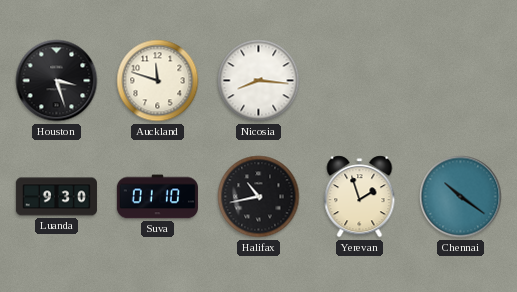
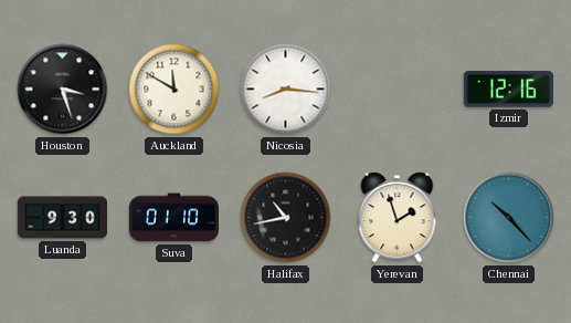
Auckland: 11:48 -> 11:50 (175, 90)
Izmir: none -> 12:16 (508, 90)
Chennai: 10:21 -> 10:23 (509, 218)
